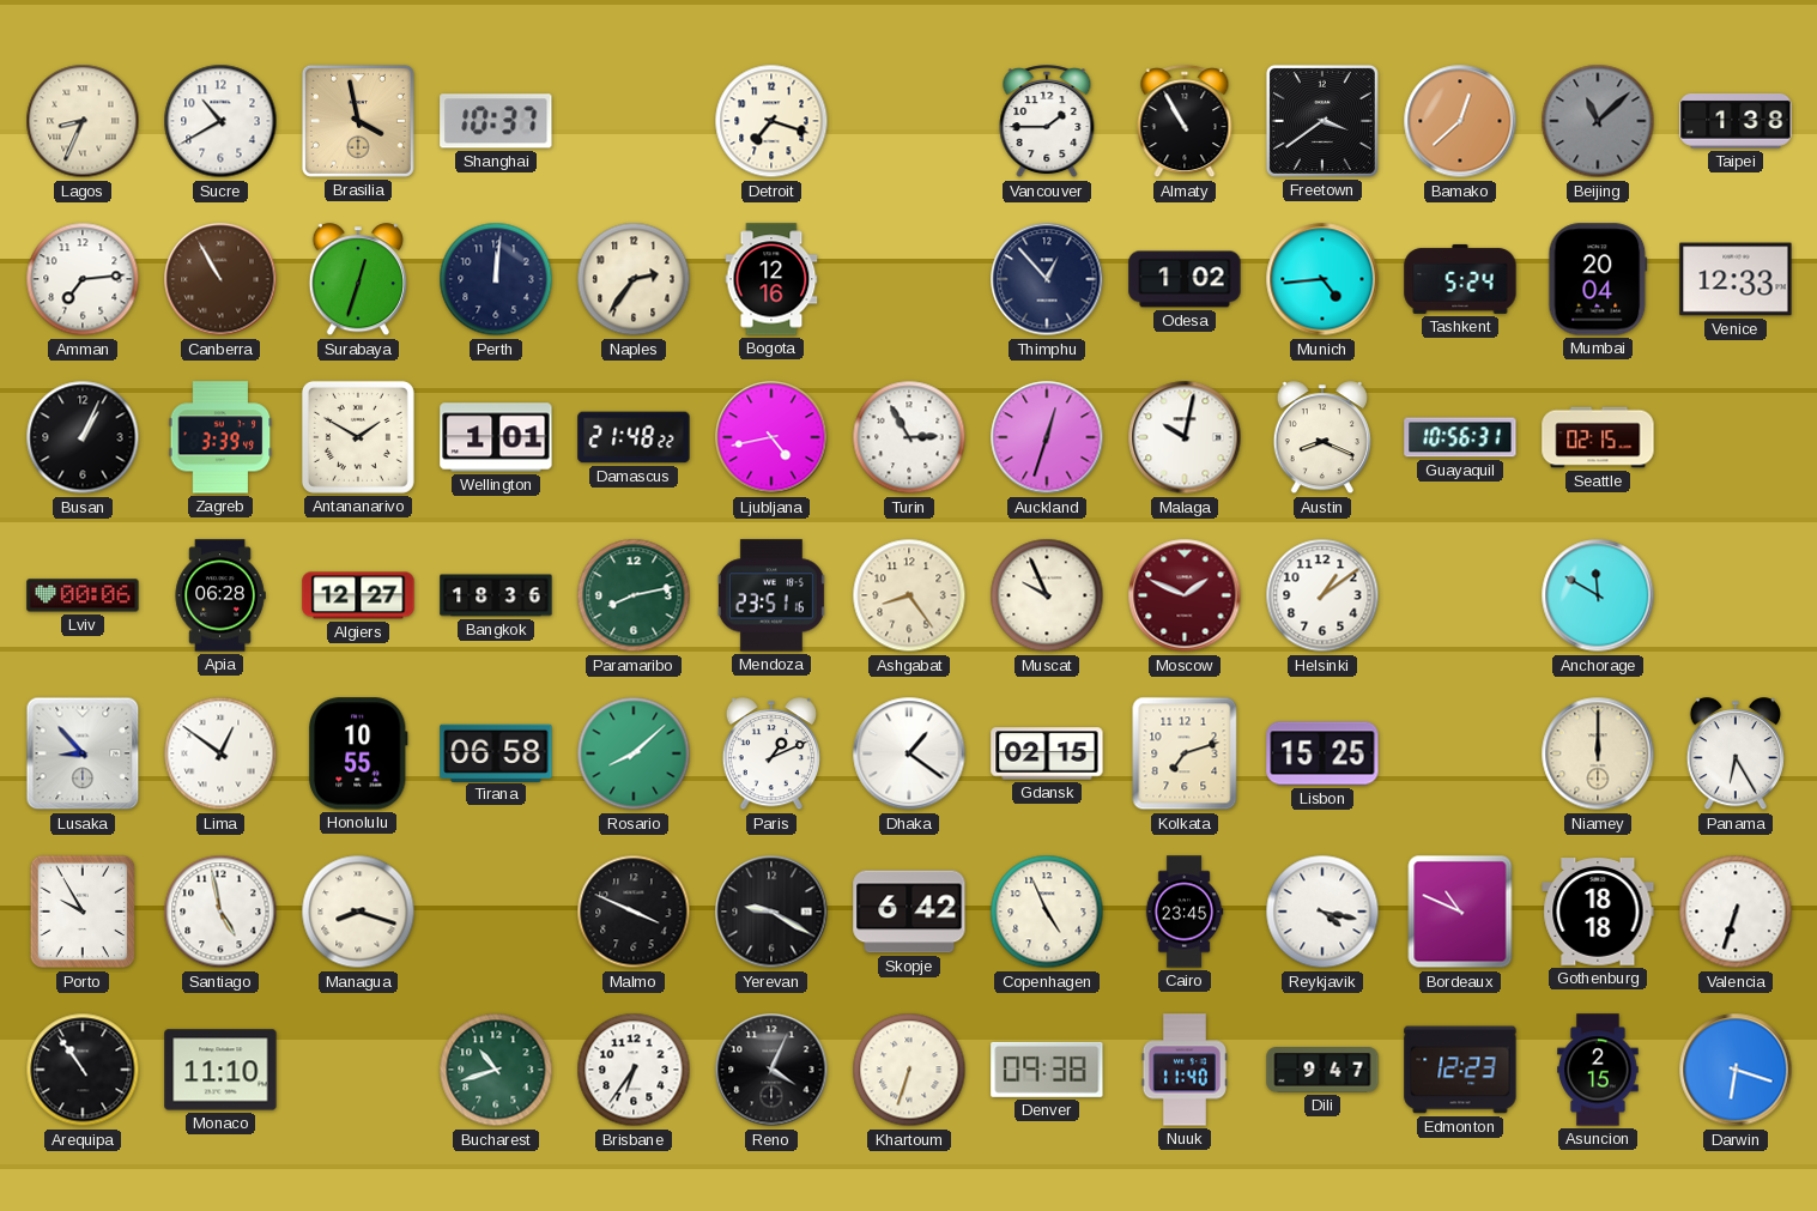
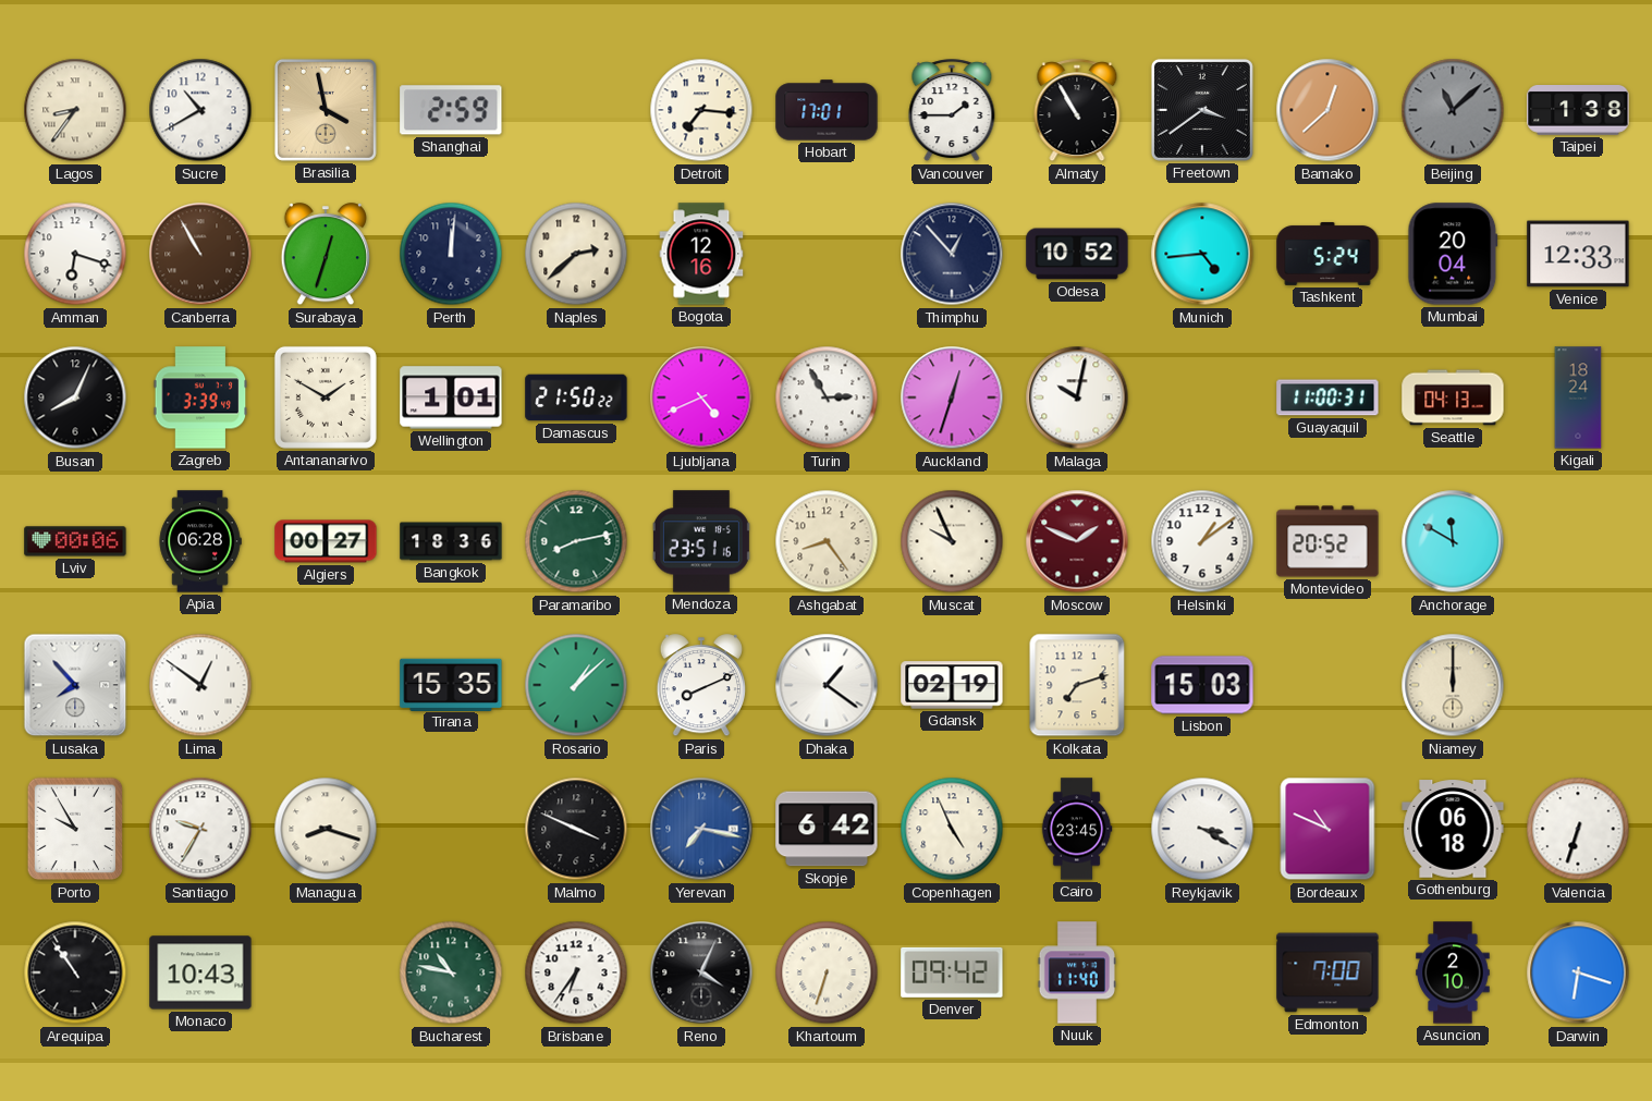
Lagos: 8:34 -> 8:36 (75, 110)
Shanghai: 10:37 -> 2:59 (451, 110)
Detroit: 7:18 -> 7:16 (701, 110)
Hobart: none -> 17:01 (827, 110)
Amman: 7:14 -> 6:18 (75, 254)
Naples: 2:36 -> 2:38 (576, 254)
Odesa: 1:02 -> 10:52 (1077, 254)
Busan: 1:04 -> 8:04 (75, 397)
Damascus: 21:48 -> 21:50 (576, 397)
Ljubljana: 4:43 -> 4:41 (701, 397)
Austin: 8:19 -> none (1321, 438)
Guayaquil: 10:56 -> 11:00 (1327, 397)
Seattle: 02:15 -> 04:13 (1453, 397)
Kigali: none -> 18:24 (1578, 397)
Algiers: 12:27 -> 00:27 (326, 541)
Montevideo: none -> 20:52 (1327, 541)
Lusaka: 8:53 -> 7:53 (75, 685)
Honolulu: 10:55 -> none (358, 753)
Tirana: 06:58 -> 15:35 (451, 684)
Rosario: 8:08 -> 1:08 (576, 685)
Paris: 1:11 -> 8:11 (700, 686)
Gdansk: 02:15 -> 02:19 (952, 685)
Lisbon: 15:25 -> 15:03 (1202, 685)
Panama: 6:25 -> none (1734, 755)
Santiago: 4:58 -> 9:35 (200, 829)
Yerevan: 9:20 -> 7:17 (701, 829)
Yerevan dial: black -> blue (701, 829)
Reykjavik: 4:17 -> 3:20 (1202, 829)
Gothenburg: 18:18 -> 06:18 (1453, 829)
Monaco: 11:10 -> 10:43 (200, 972)
Bucharest: 10:42 -> 10:47 (451, 972)
Denver: 09:38 -> 09:42 (952, 972)
Dili: 9:47 -> none (1322, 1070)
Edmonton: 12:23 -> 7:00 (1327, 972)
Asuncion: 2:15 -> 2:10 (1453, 972)
